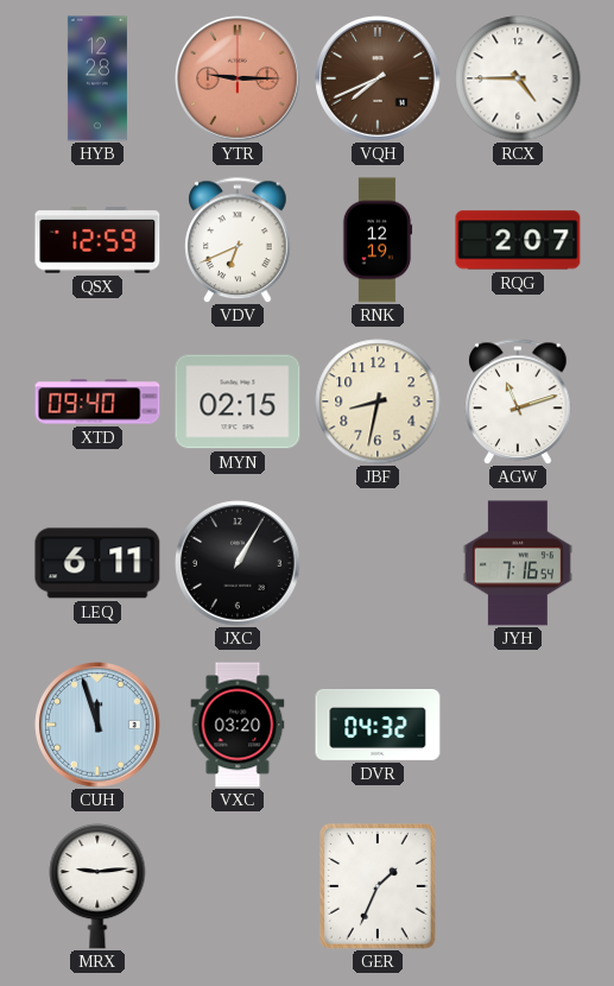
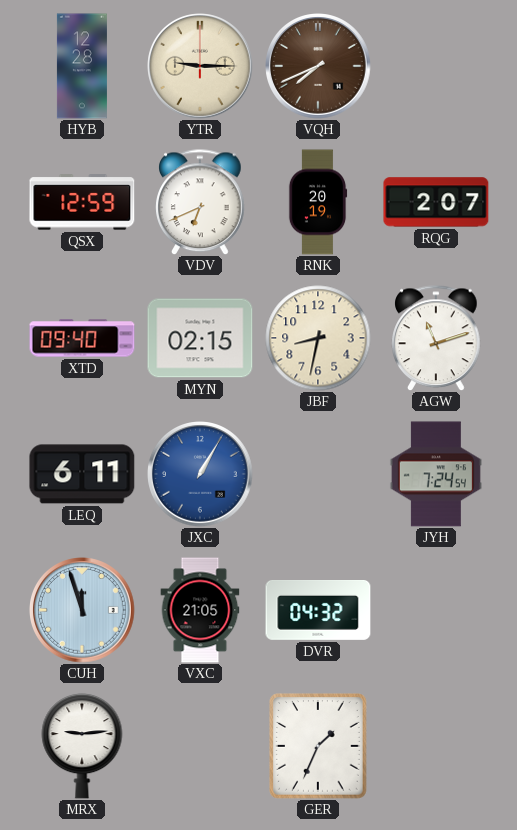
YTR dial: salmon -> cream (200, 66)
RCX: 4:45 -> none (518, 78)
RNK: 12:19 -> 20:19 (318, 202)
JXC dial: black -> blue (200, 474)
JYH: 7:16 -> 7:24 (436, 474)
VXC: 03:20 -> 21:05 (200, 610)
